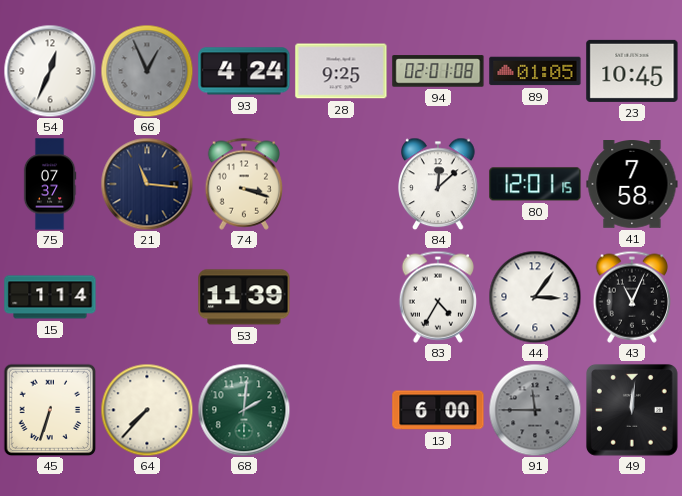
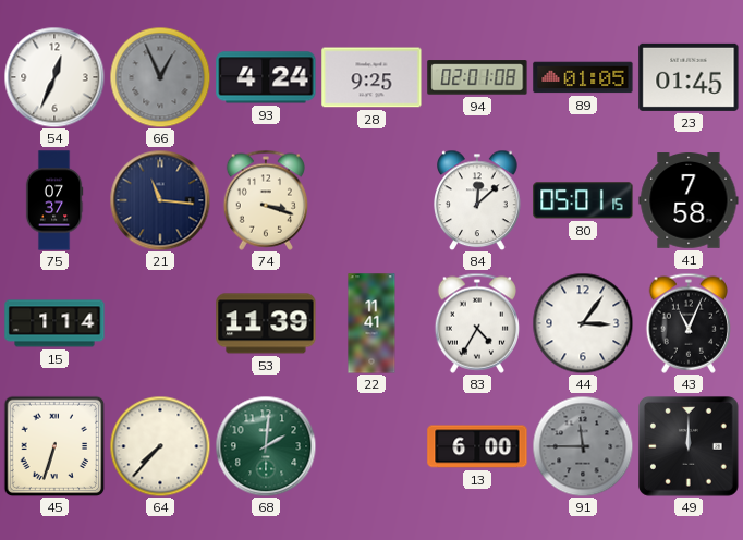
23: 10:45 -> 01:45 (689, 77)
80: 12:01 -> 05:01 (583, 200)
22: none -> 11:41 (371, 323)
49: 12:01 -> 12:00 (690, 447)
